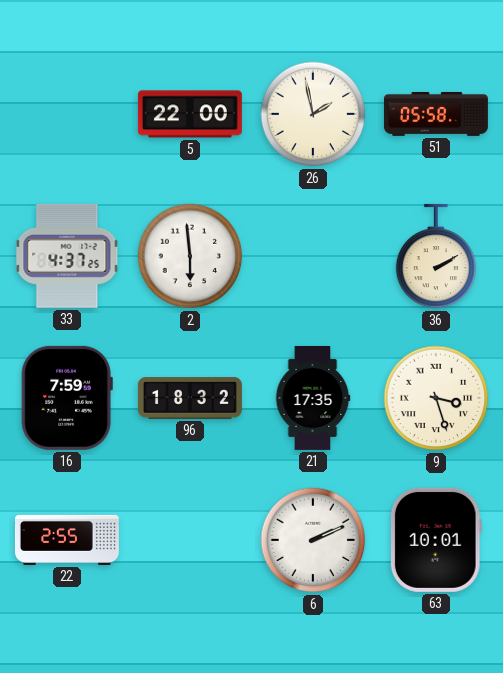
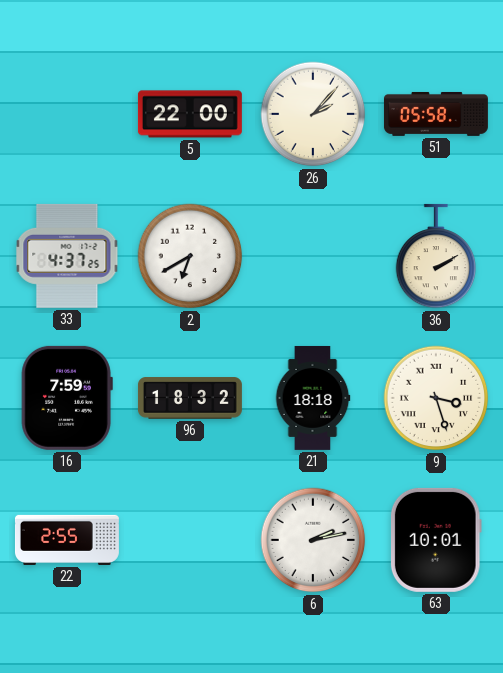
26: 1:58 -> 2:07 (313, 114)
2: 5:59 -> 6:40 (190, 256)
21: 17:35 -> 18:18 (313, 398)
6: 2:11 -> 2:13 (313, 540)
